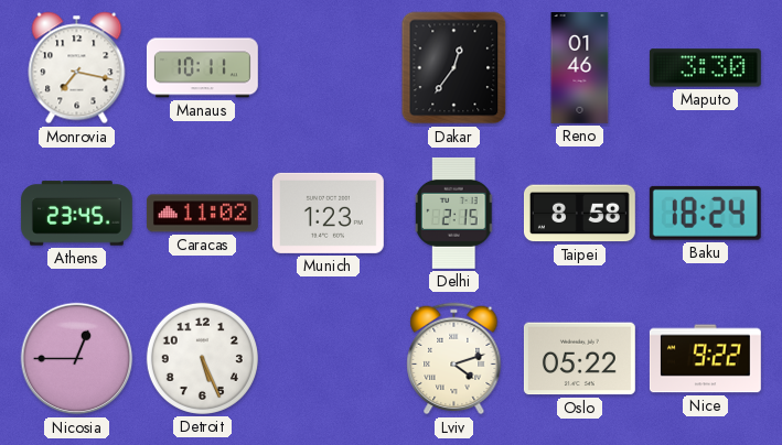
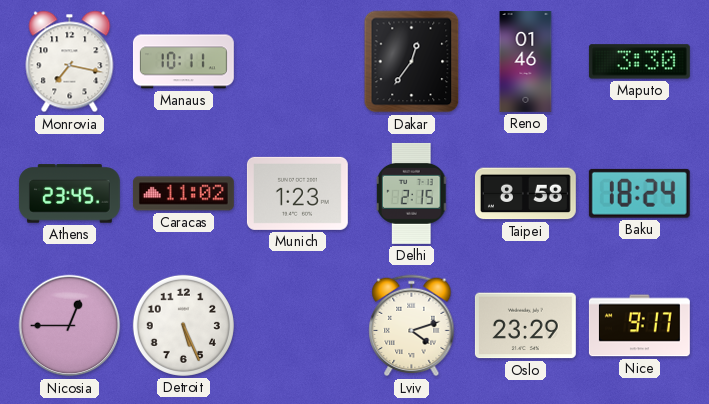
Oslo: 05:22 -> 23:29 (525, 326)
Nice: 9:22 -> 9:17 (639, 326)
